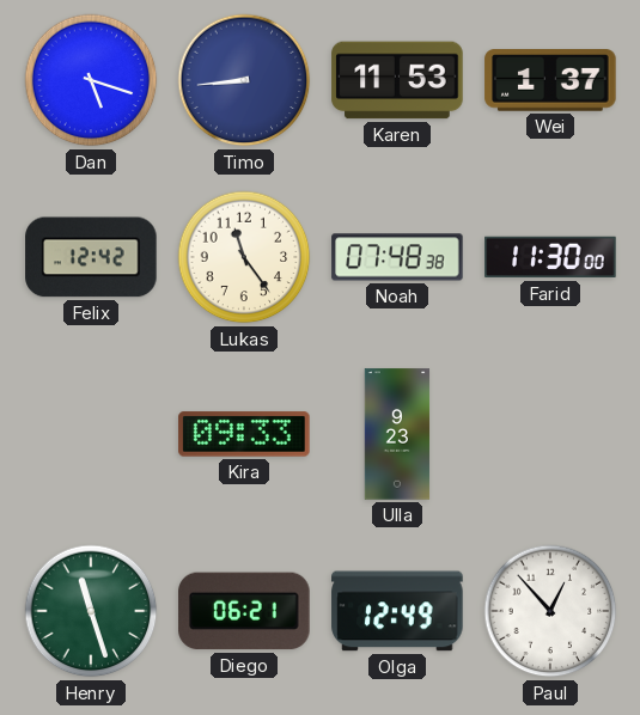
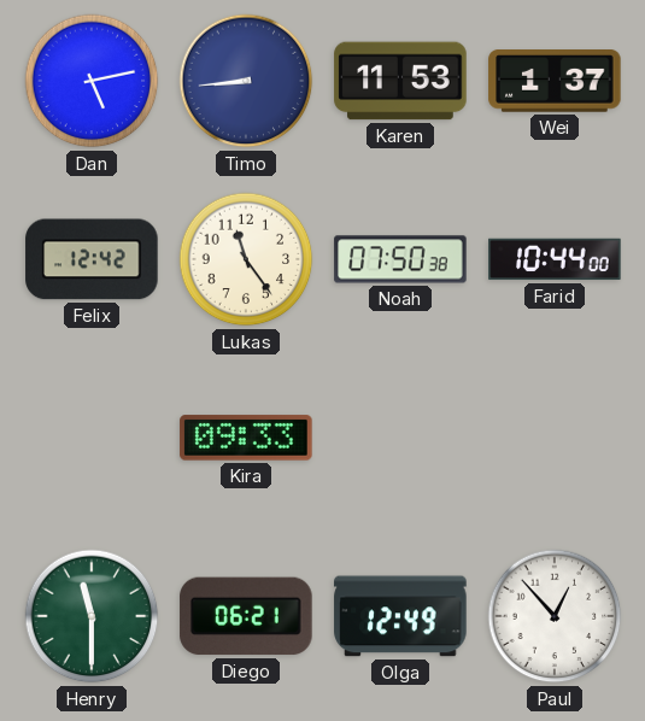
Dan: 5:18 -> 5:13 (92, 81)
Noah: 07:48 -> 07:50 (400, 259)
Farid: 11:30 -> 10:44 (555, 259)
Ulla: 9:23 -> none (397, 434)
Henry: 11:27 -> 11:30 (92, 616)
